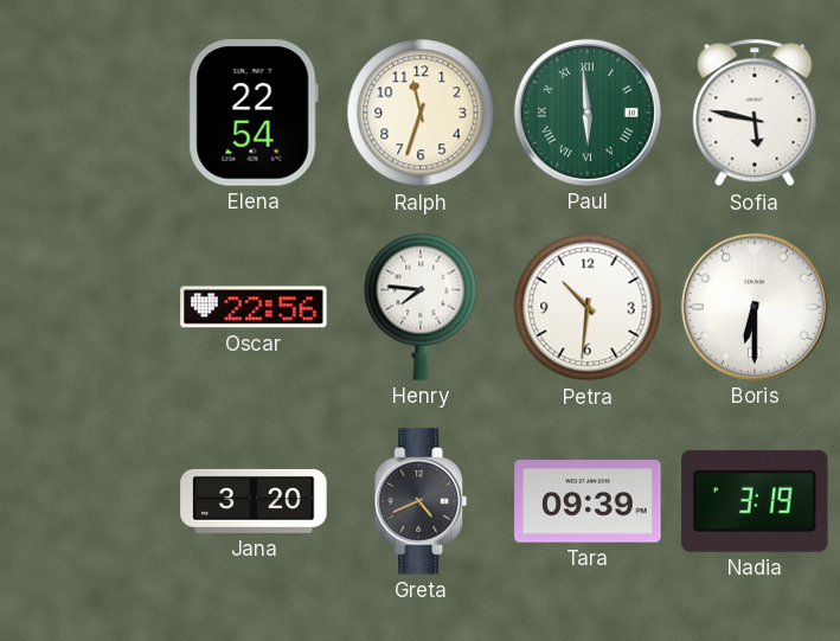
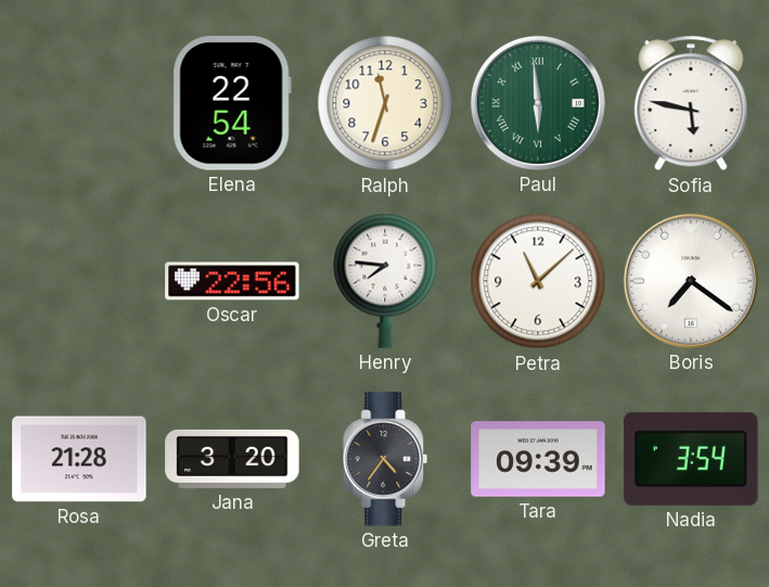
Petra: 10:31 -> 11:08 (538, 281)
Boris: 6:30 -> 7:21 (691, 281)
Rosa: none -> 21:28 (79, 459)
Greta: 4:41 -> 4:36 (385, 459)
Nadia: 3:19 -> 3:54 (691, 459)
